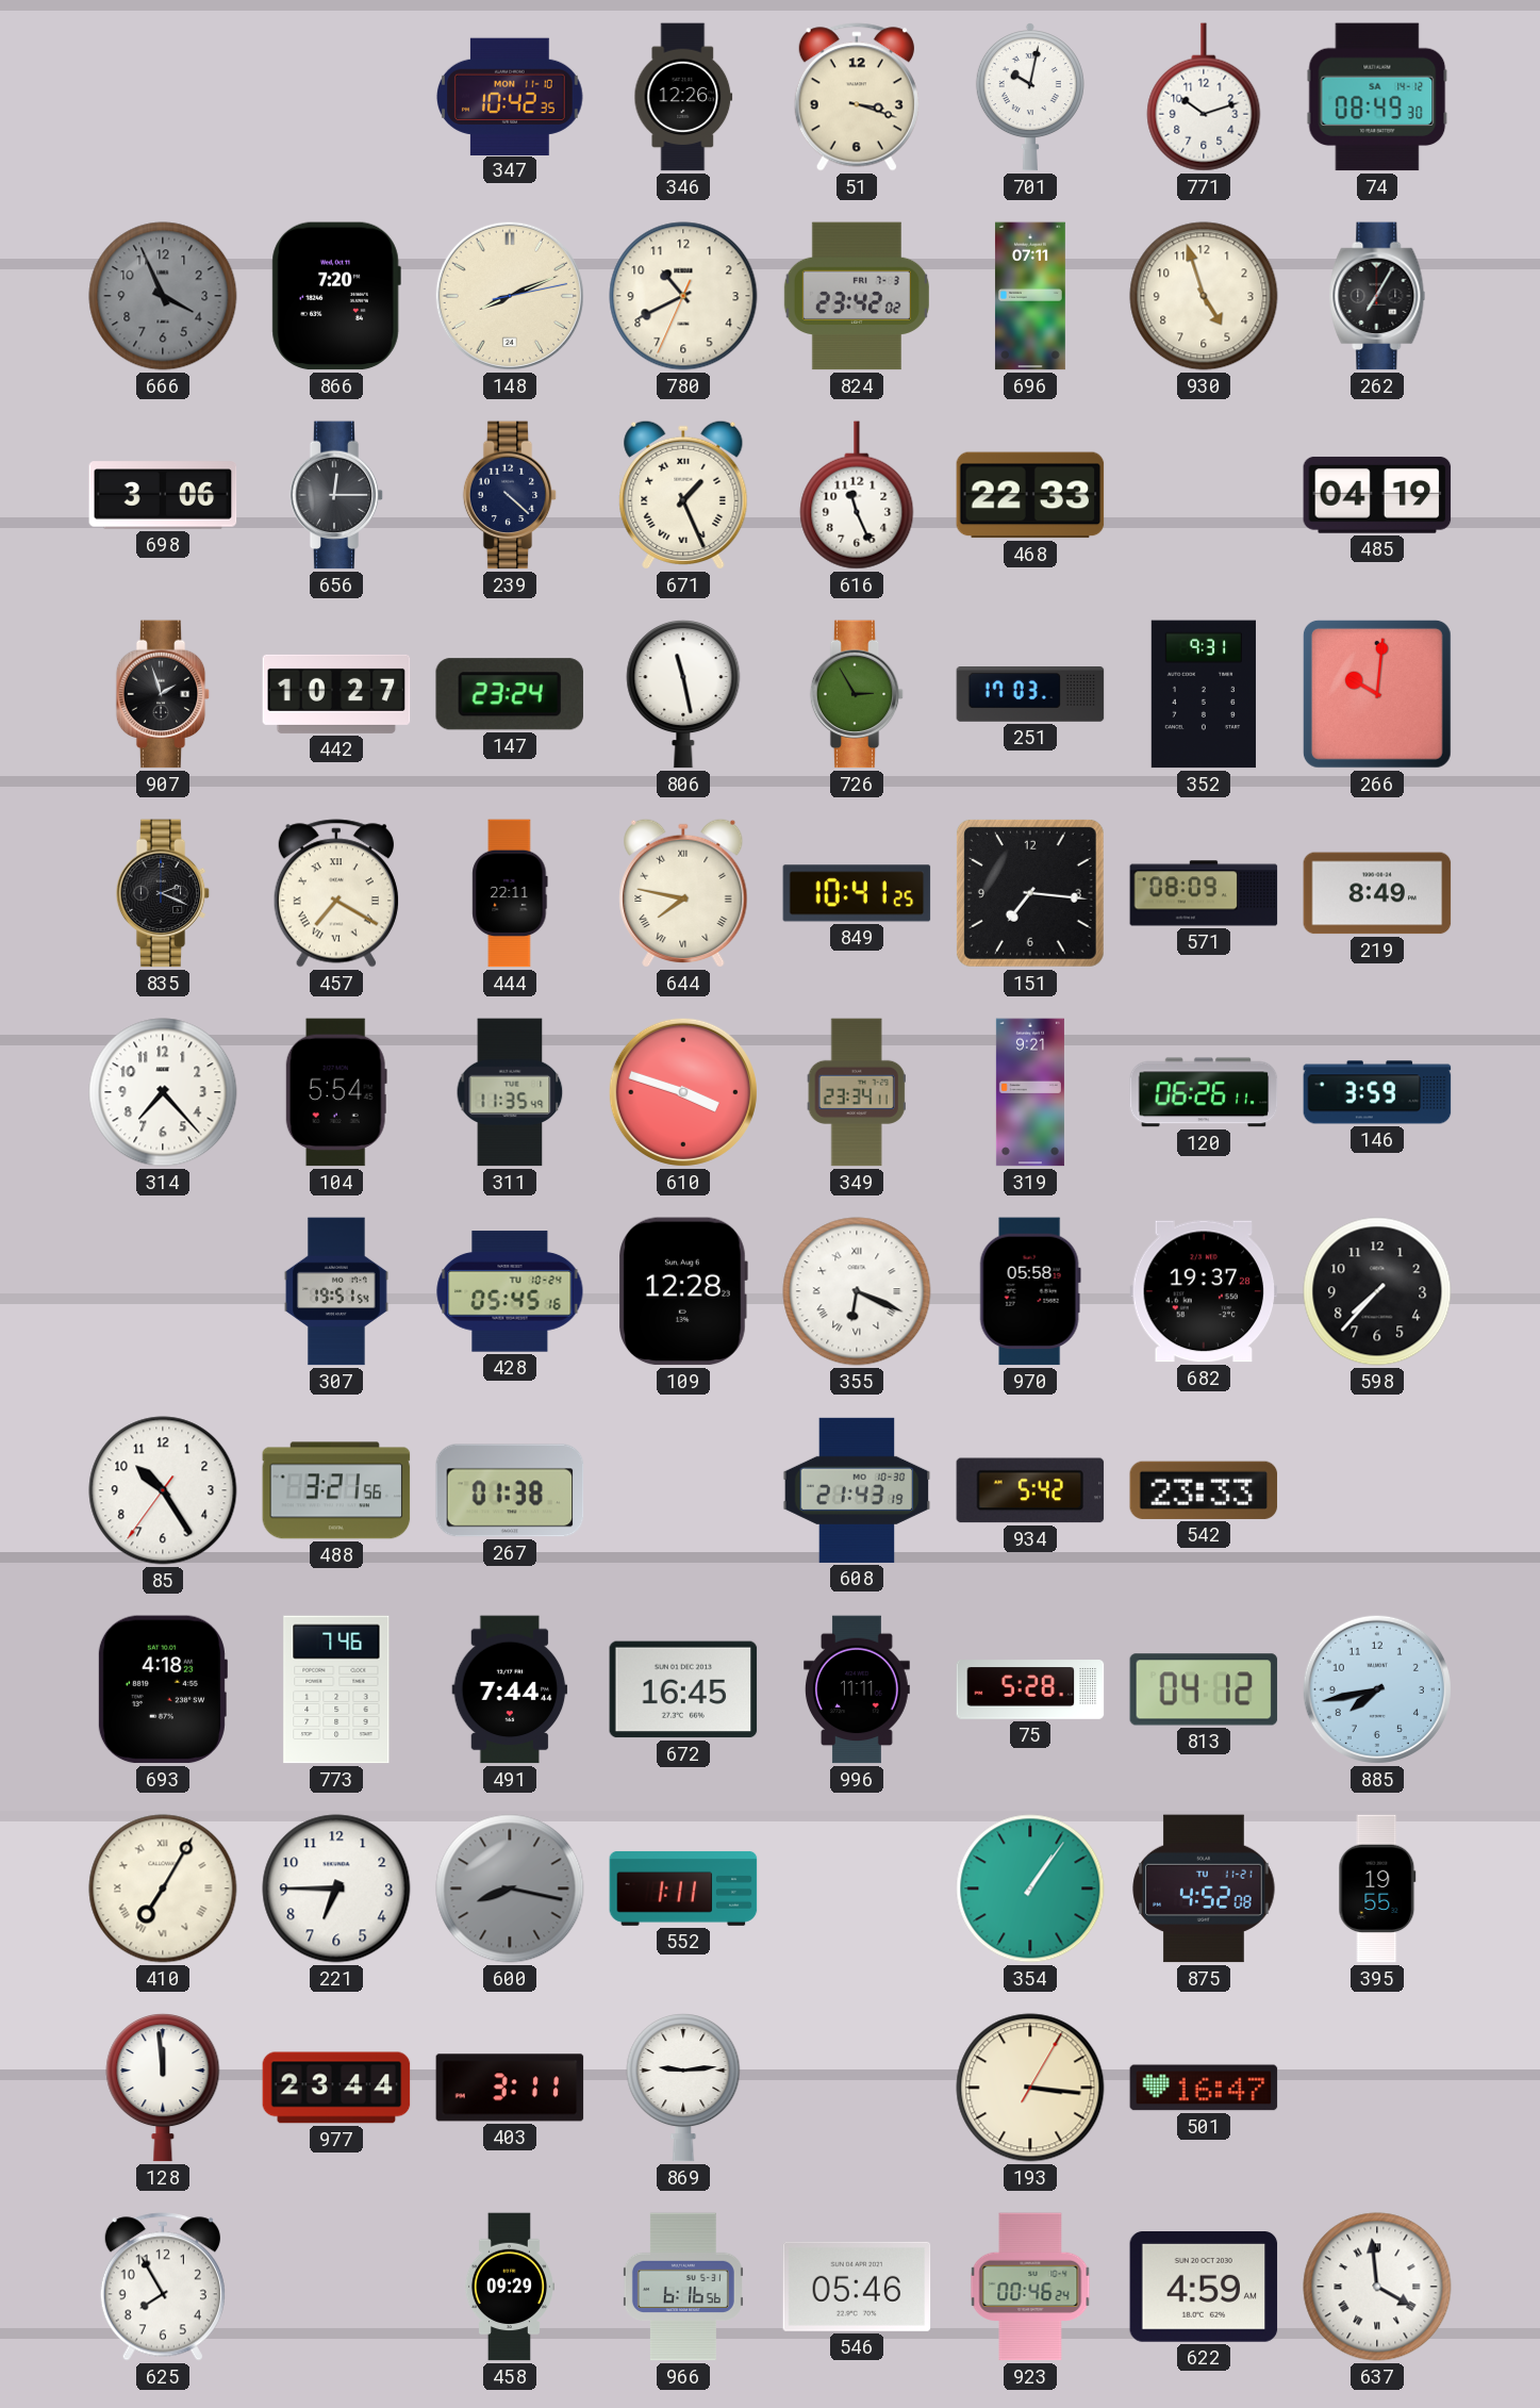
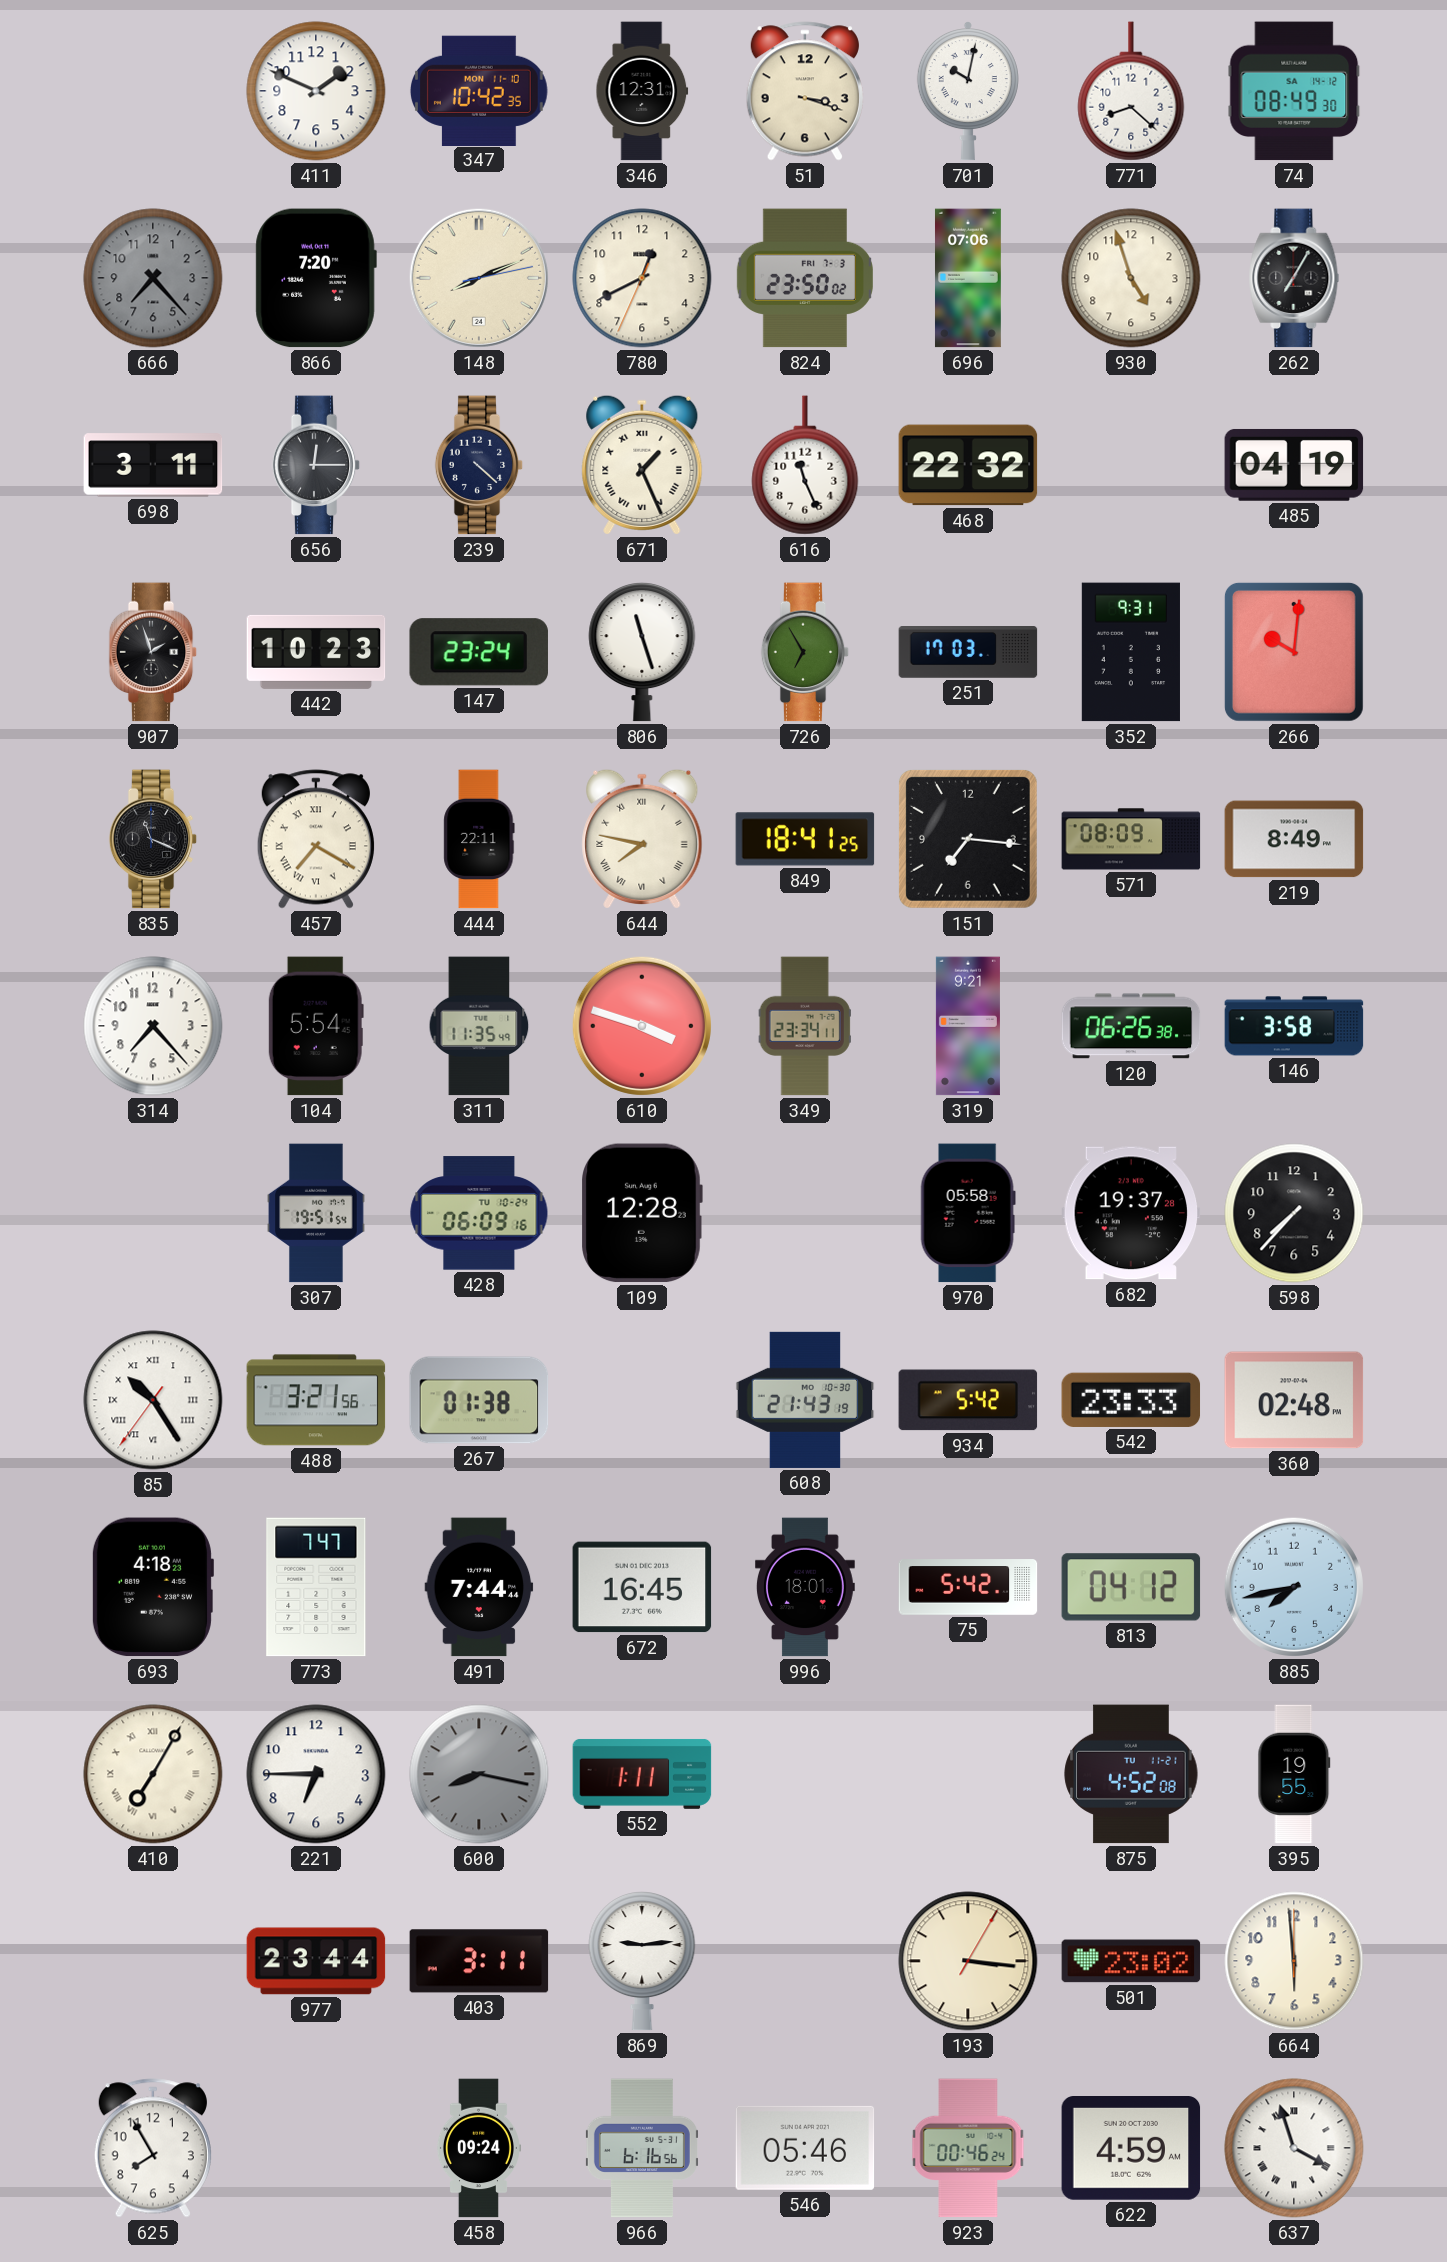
411: none -> 1:49 (316, 91)
346: 12:26 -> 12:31 (642, 91)
771: 10:12 -> 8:22 (1131, 91)
666: 3:56 -> 7:23 (153, 278)
780: 10:40 -> 12:40 (642, 278)
824: 23:42 -> 23:50 (805, 278)
696: 07:11 -> 07:06 (968, 278)
698: 3:06 -> 3:11 (153, 465)
468: 22:33 -> 22:32 (968, 465)
442: 10:27 -> 10:23 (316, 652)
806: 11:28 -> 11:27 (642, 653)
726: 2:55 -> 6:55 (805, 652)
835: 2:19 -> 11:19 (153, 839)
849: 10:41 -> 18:41 (805, 839)
120: 06:26:11 -> 06:26:38 (1131, 1026)
146: 3:59 -> 3:58 (1294, 1026)
428: 05:45 -> 06:09 (479, 1213)
355: 6:19 -> none (857, 1291)
85 numerals: Arabic -> Roman (153, 1400)
360: none -> 02:48 (1294, 1400)
773: 7:46 -> 7:47 (316, 1587)
996: 11:11 -> 18:01 (806, 1587)
75: 5:28 -> 5:42 (968, 1587)
354: 1:06 -> none (1030, 1889)
128: 11:59 -> none (163, 2089)
501: 16:47 -> 23:02 (1131, 1961)
664: none -> 5:59 (1294, 1961)
458: 09:29 -> 09:24 (478, 2148)
637: 3:59 -> 3:57 (1294, 2148)
